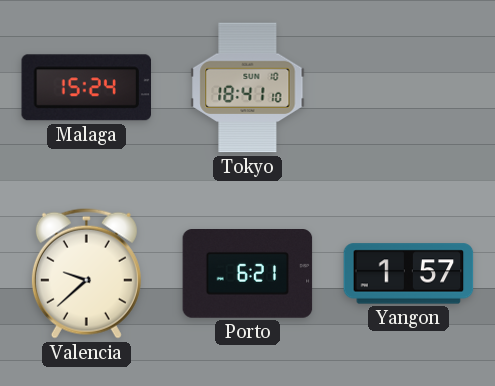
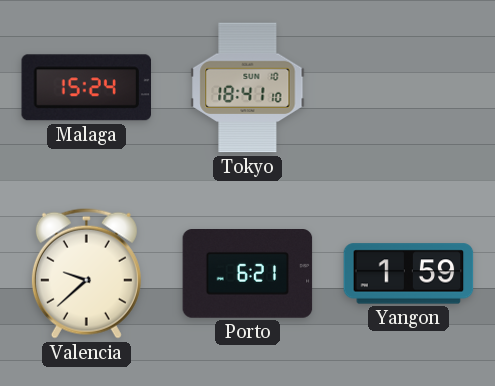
Yangon: 1:57 -> 1:59 (409, 274)
